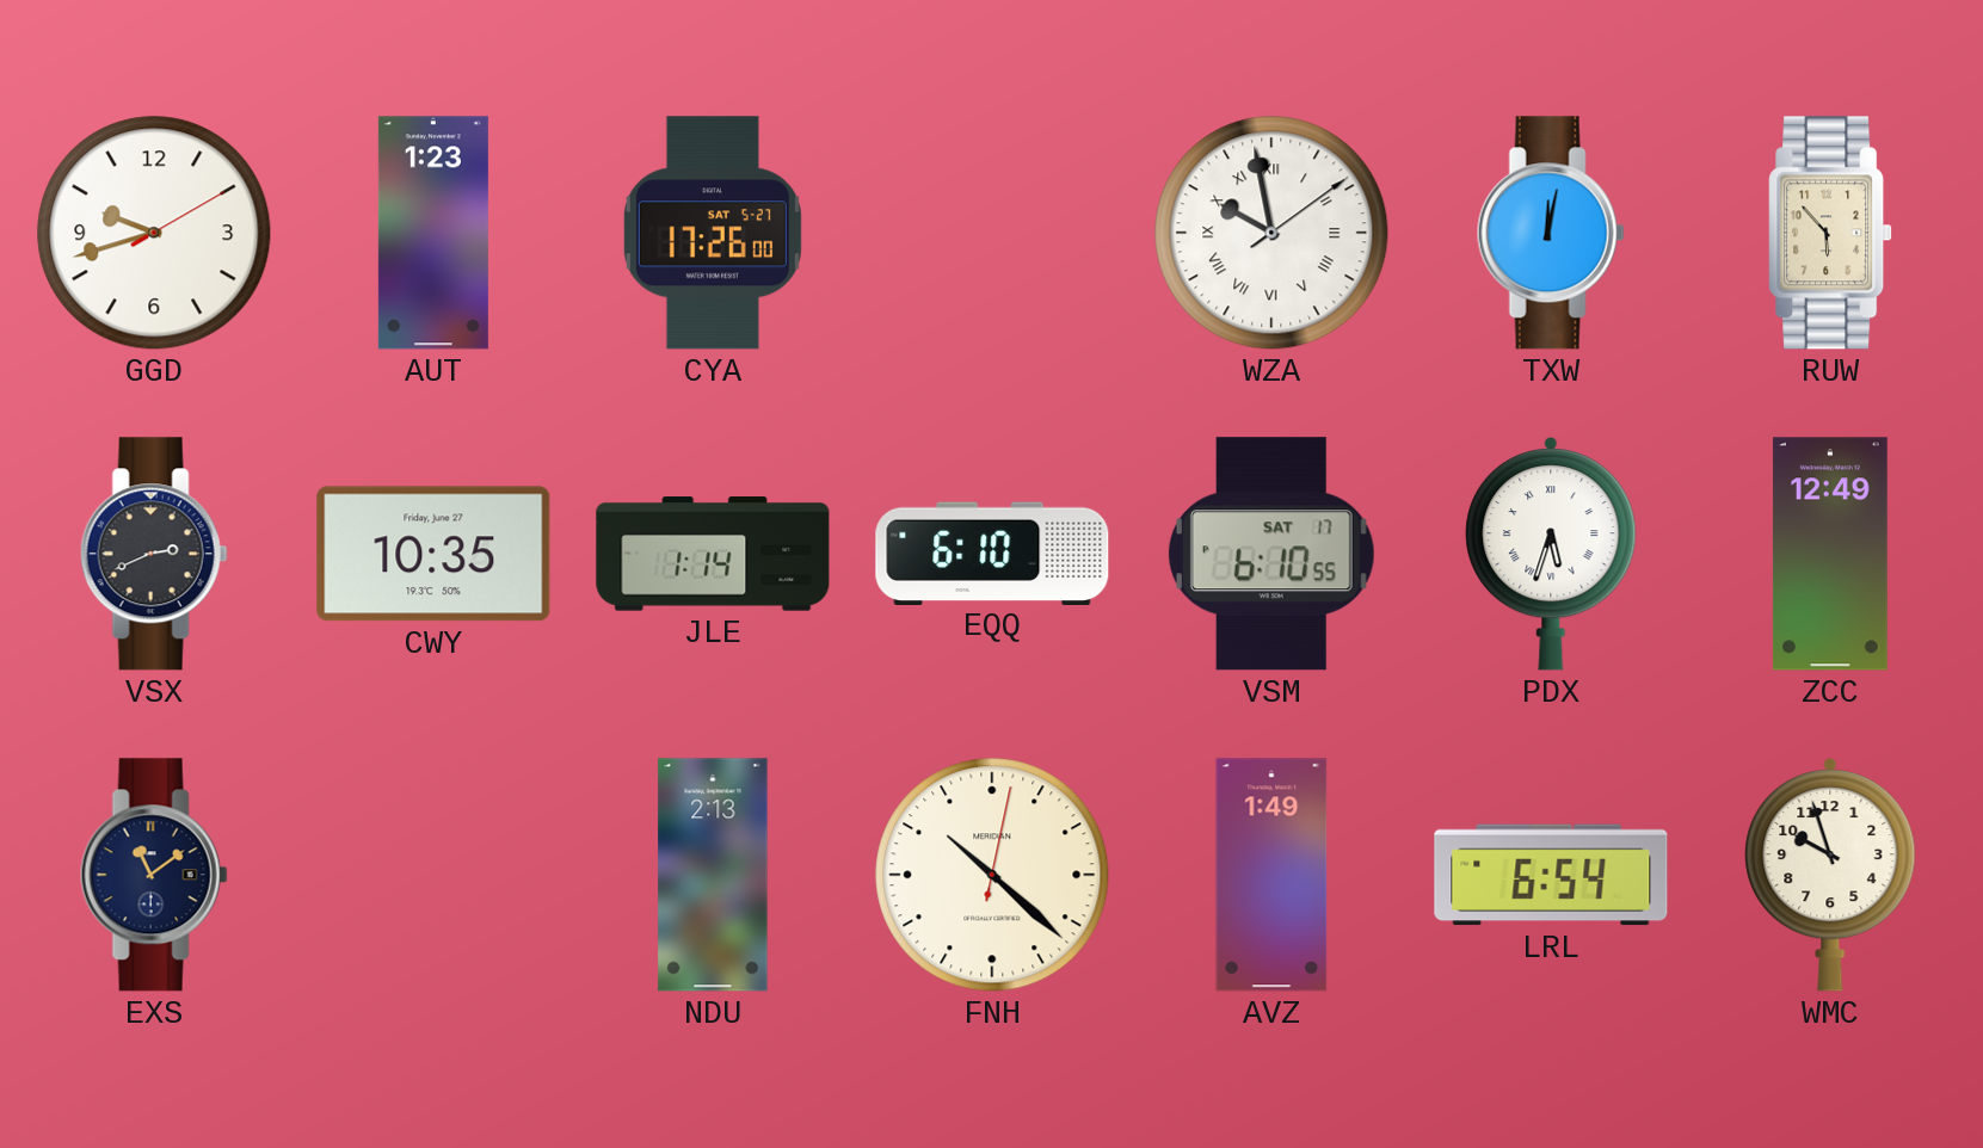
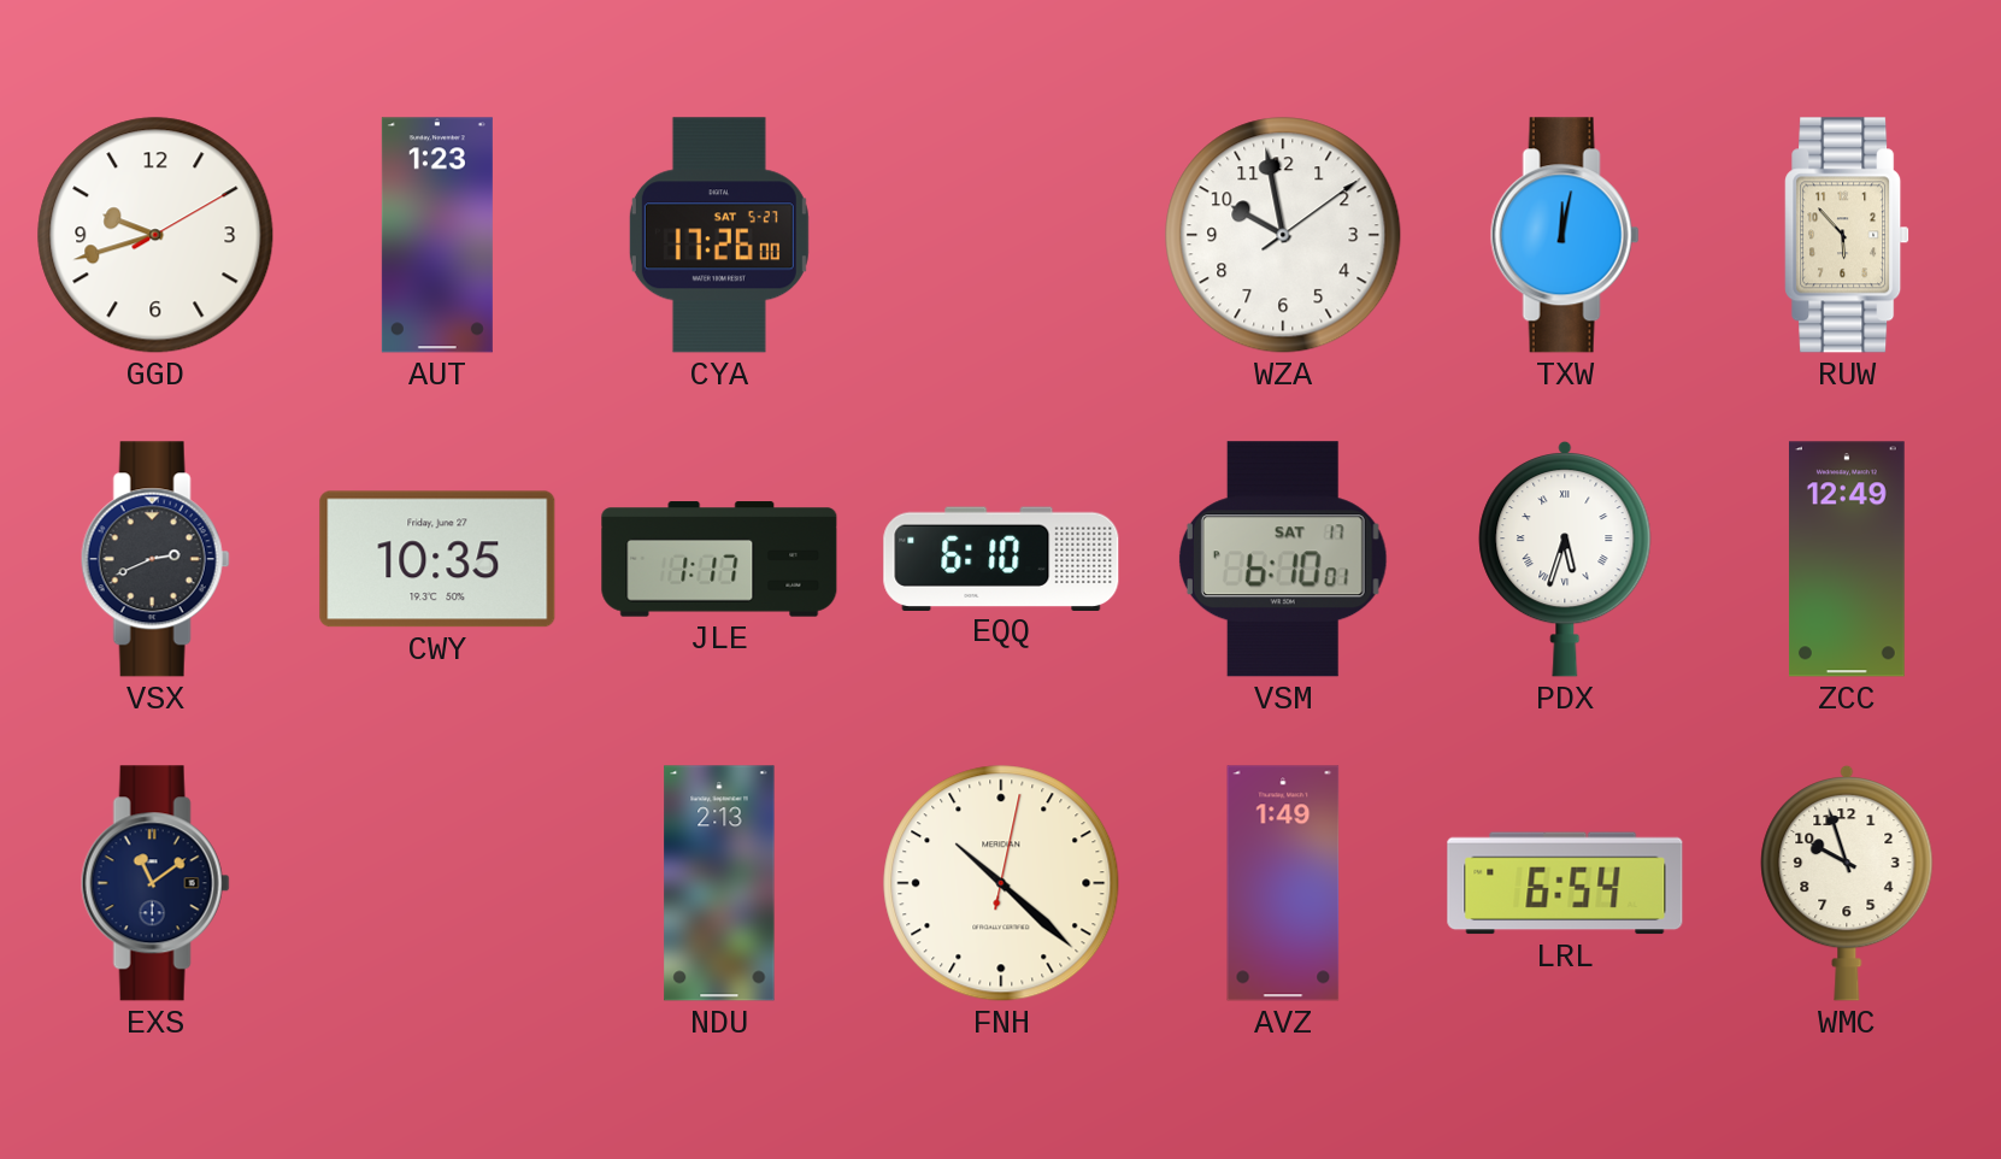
WZA numerals: Roman -> Arabic (1283, 235)
JLE: 1:14 -> 1:17 (719, 559)
VSM: 6:10:55 -> 6:10:01 (1283, 559)
